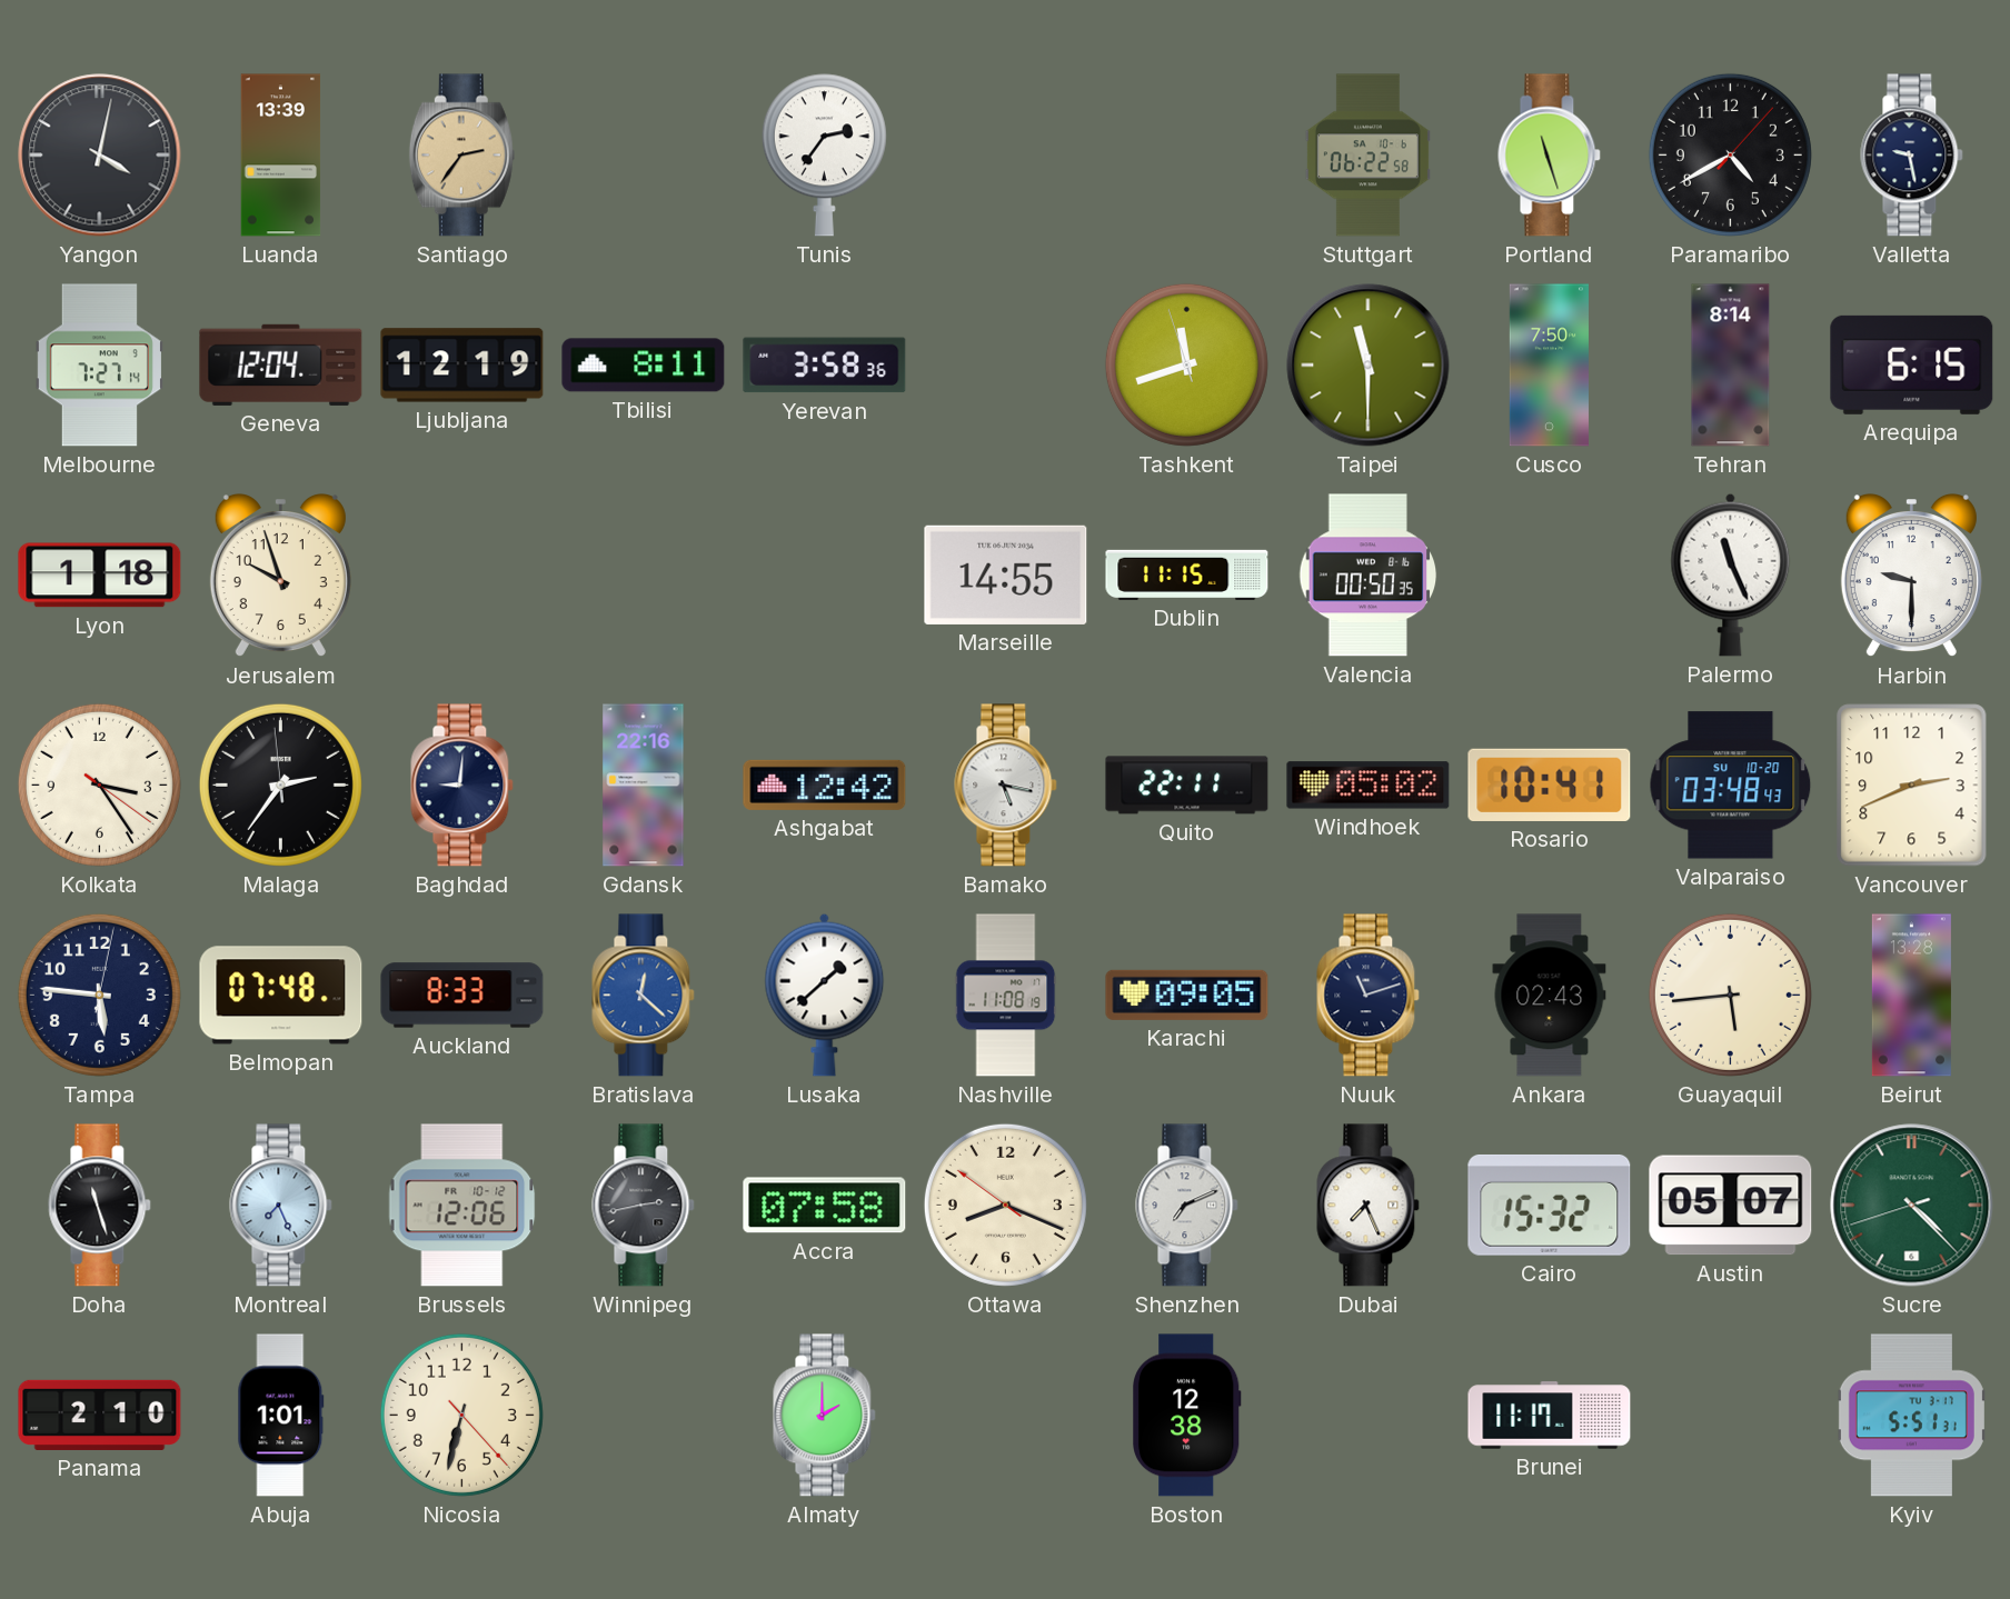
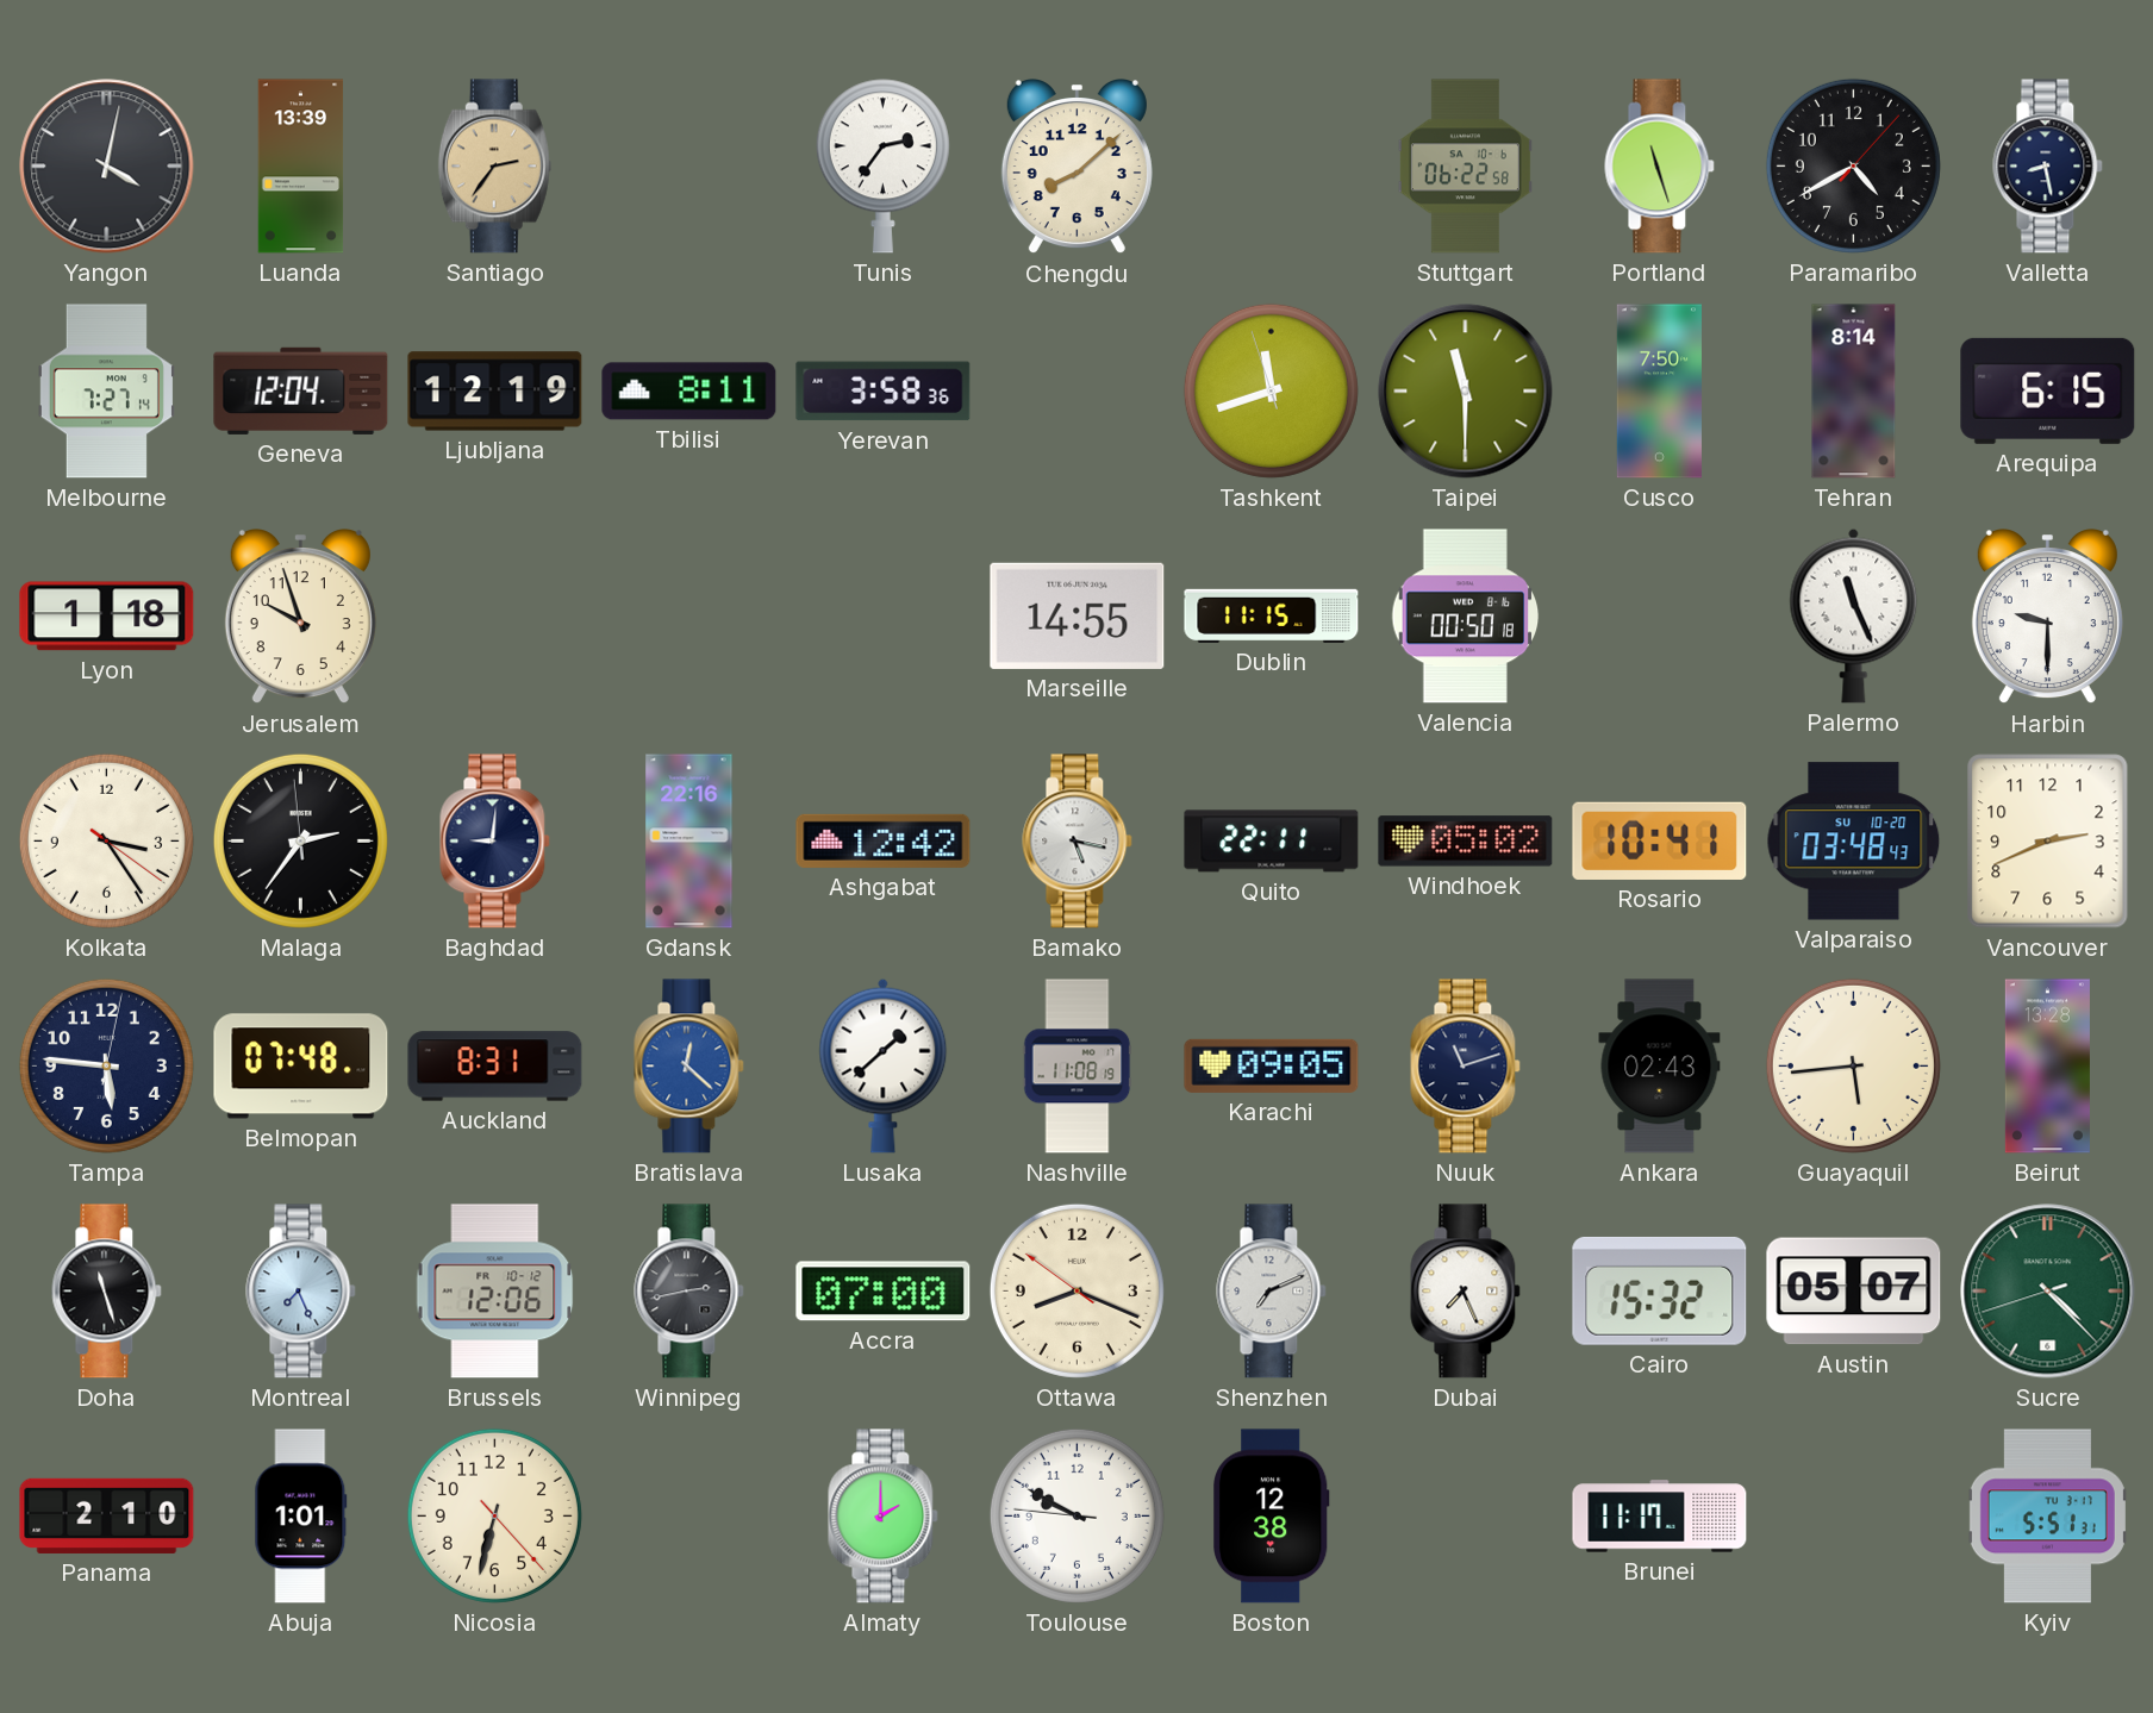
Chengdu: none -> 8:08 (1076, 168)
Valletta: 9:28 -> 8:28 (2048, 167)
Valencia: 00:50:35 -> 00:50:18 (1466, 617)
Auckland: 8:33 -> 8:31 (495, 1067)
Accra: 07:58 -> 07:00 (884, 1292)
Toulouse: none -> 9:49 (1076, 1515)
